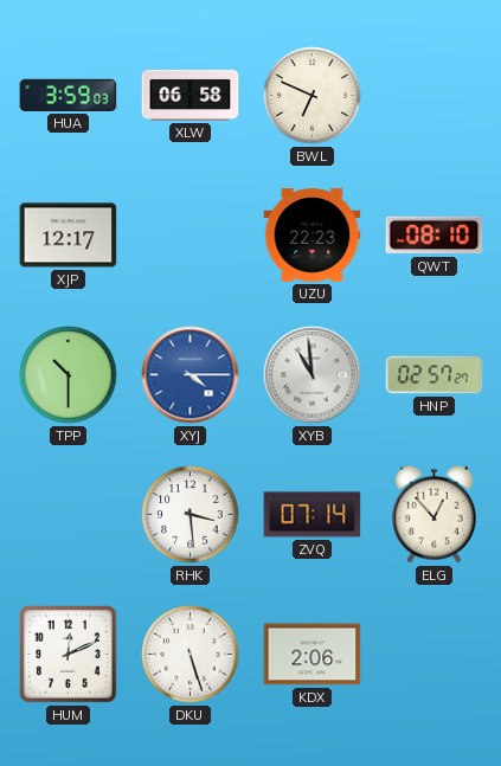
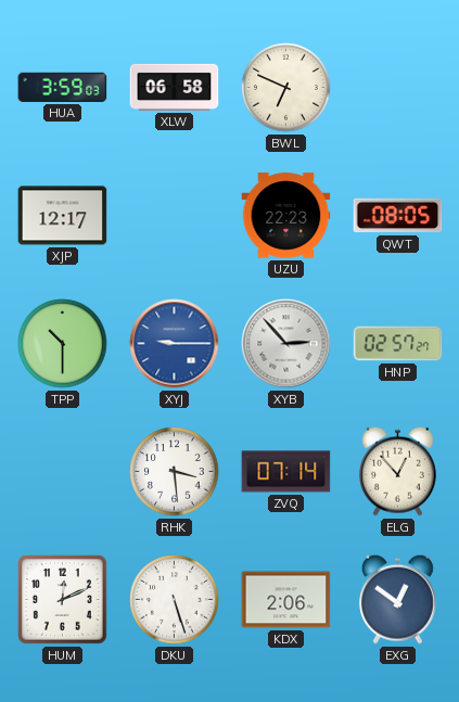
QWT: 08:10 -> 08:05 (398, 216)
XYJ: 4:15 -> 9:15 (175, 344)
XYB: 10:59 -> 2:53 (286, 344)
EXG: none -> 12:51 (398, 599)
